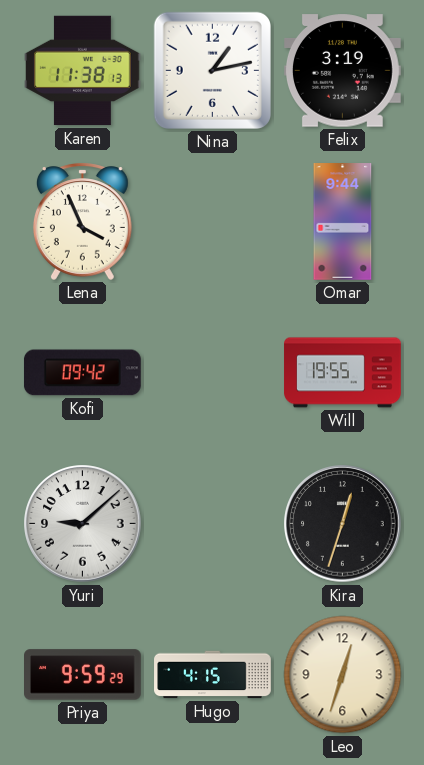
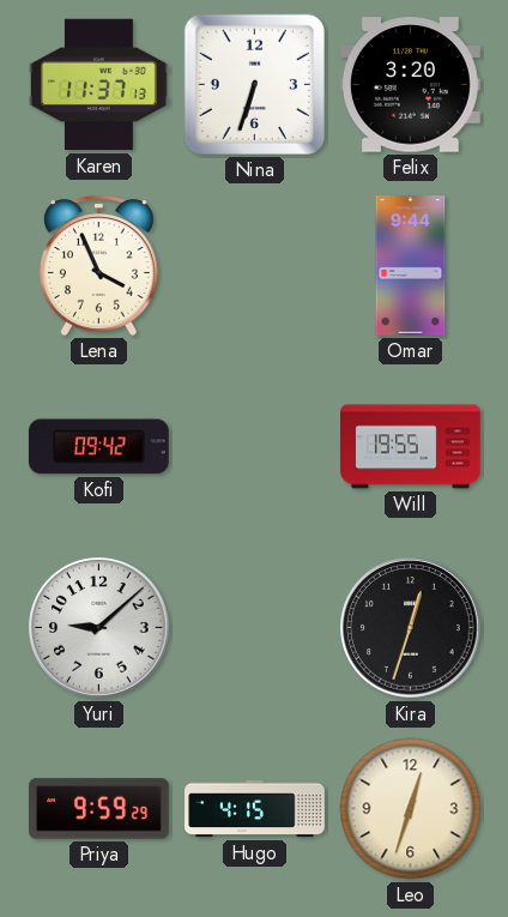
Karen: 11:38 -> 11:37 (99, 85)
Nina: 1:13 -> 6:33 (254, 84)
Felix: 3:19 -> 3:20 (411, 85)
